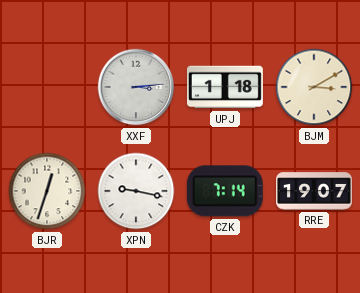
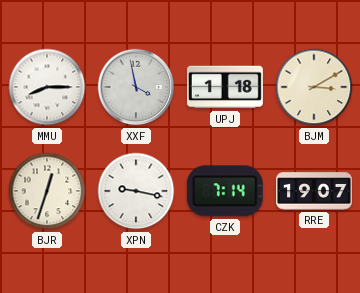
MMU: none -> 8:15 (47, 87)
XXF: 3:14 -> 3:58 (136, 87)
